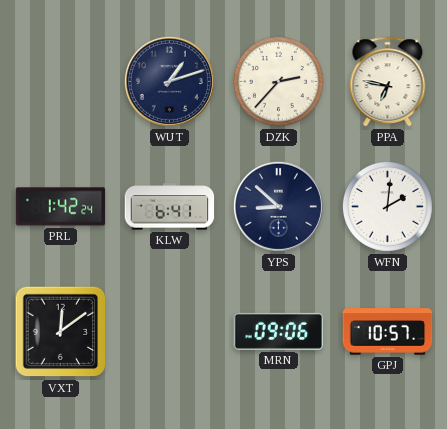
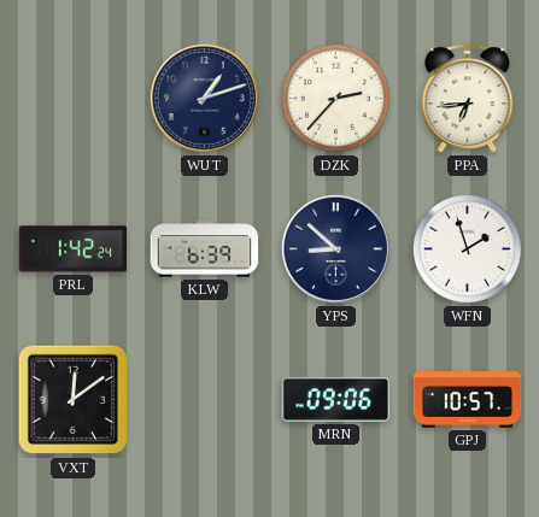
PPA: 6:47 -> 6:44 (468, 99)
KLW: 6:41 -> 6:39 (205, 249)
WFN: 2:01 -> 1:57 (467, 248)
